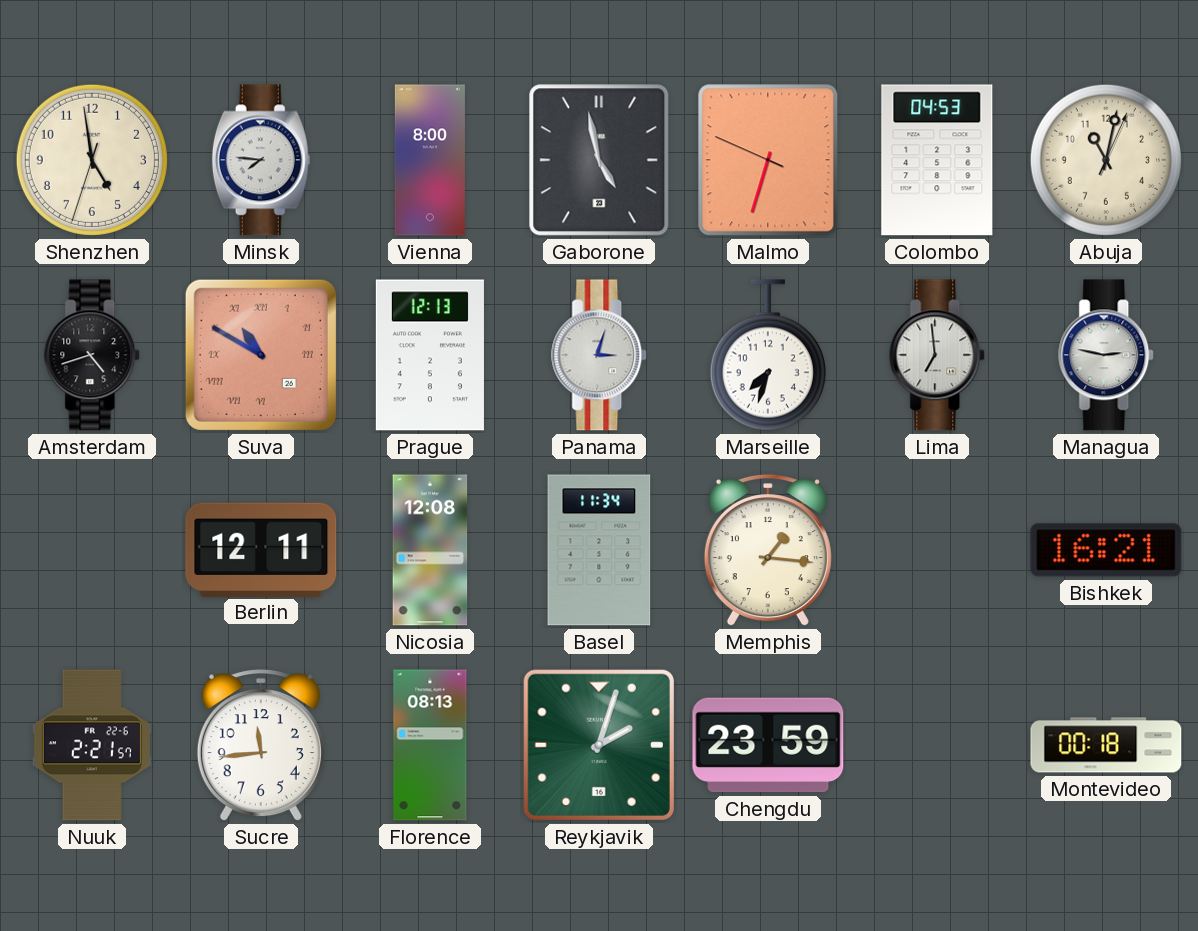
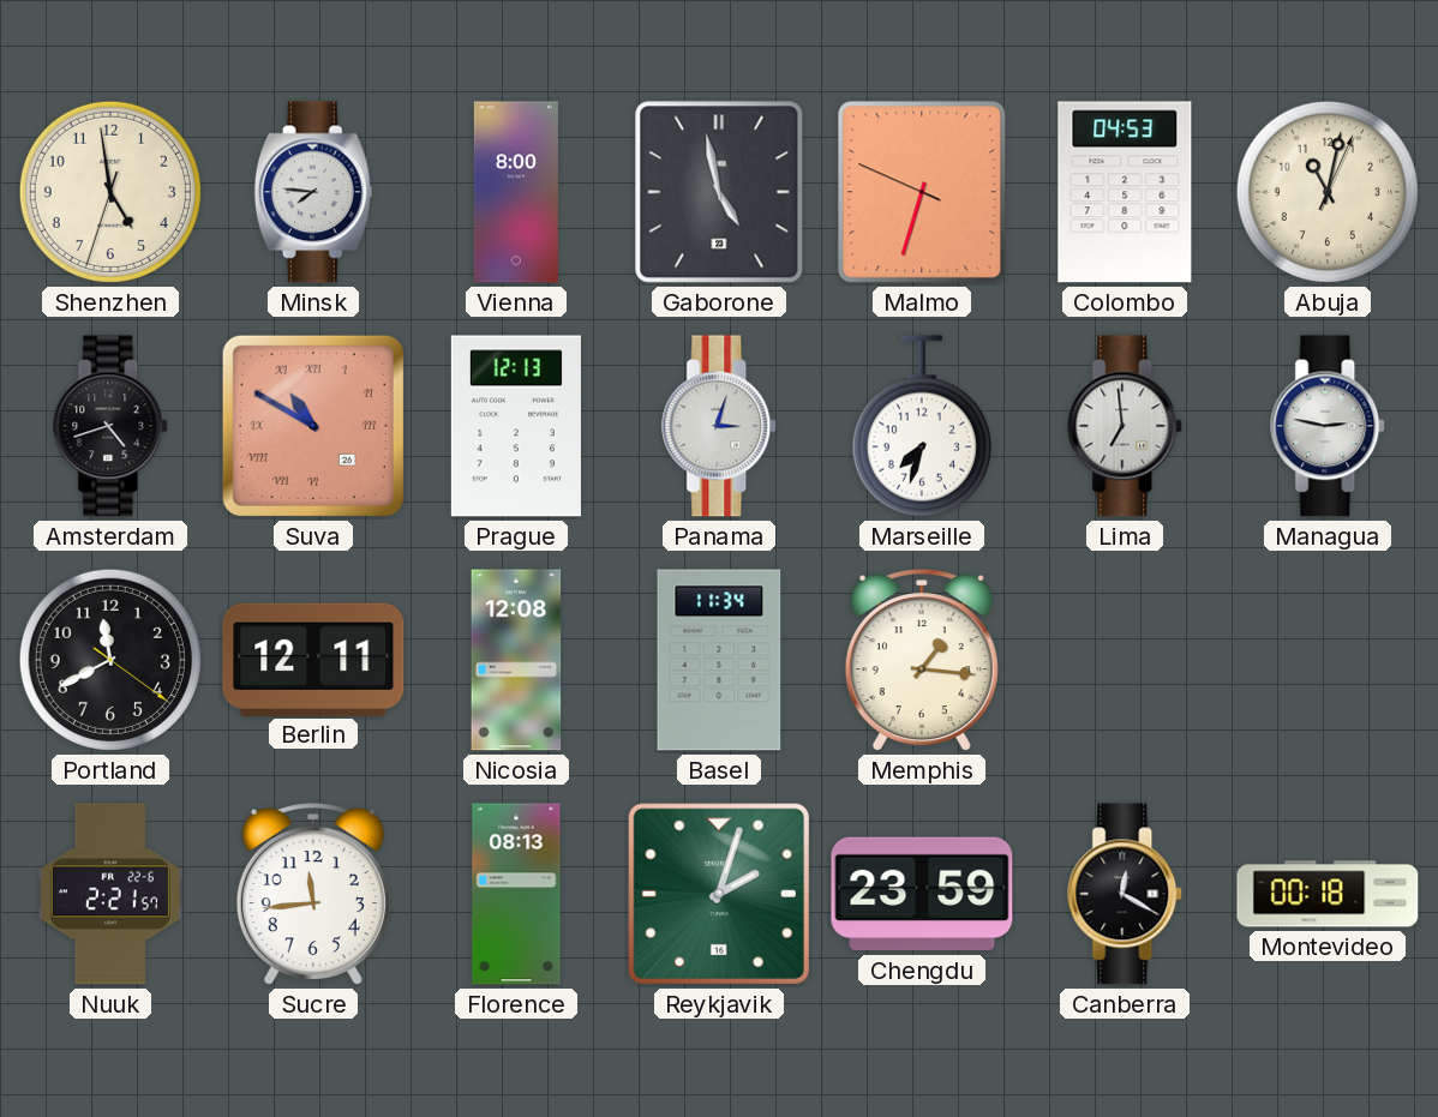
Portland: none -> 11:40 (110, 660)
Bishkek: 16:21 -> none (1106, 550)
Canberra: none -> 12:20 (1126, 894)
